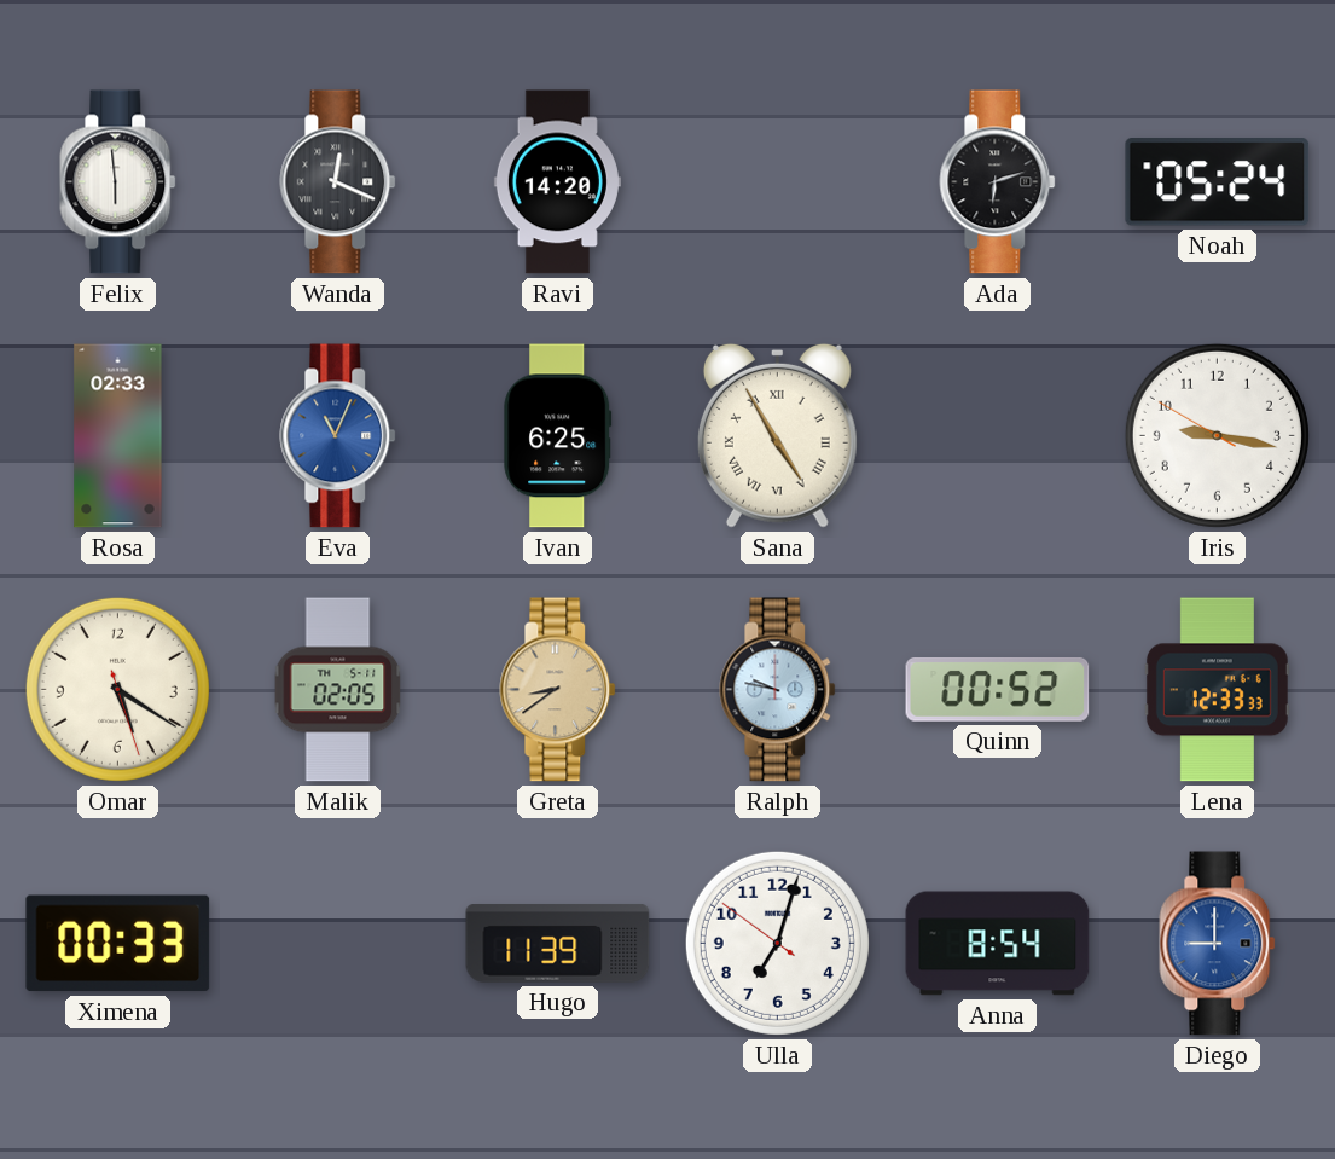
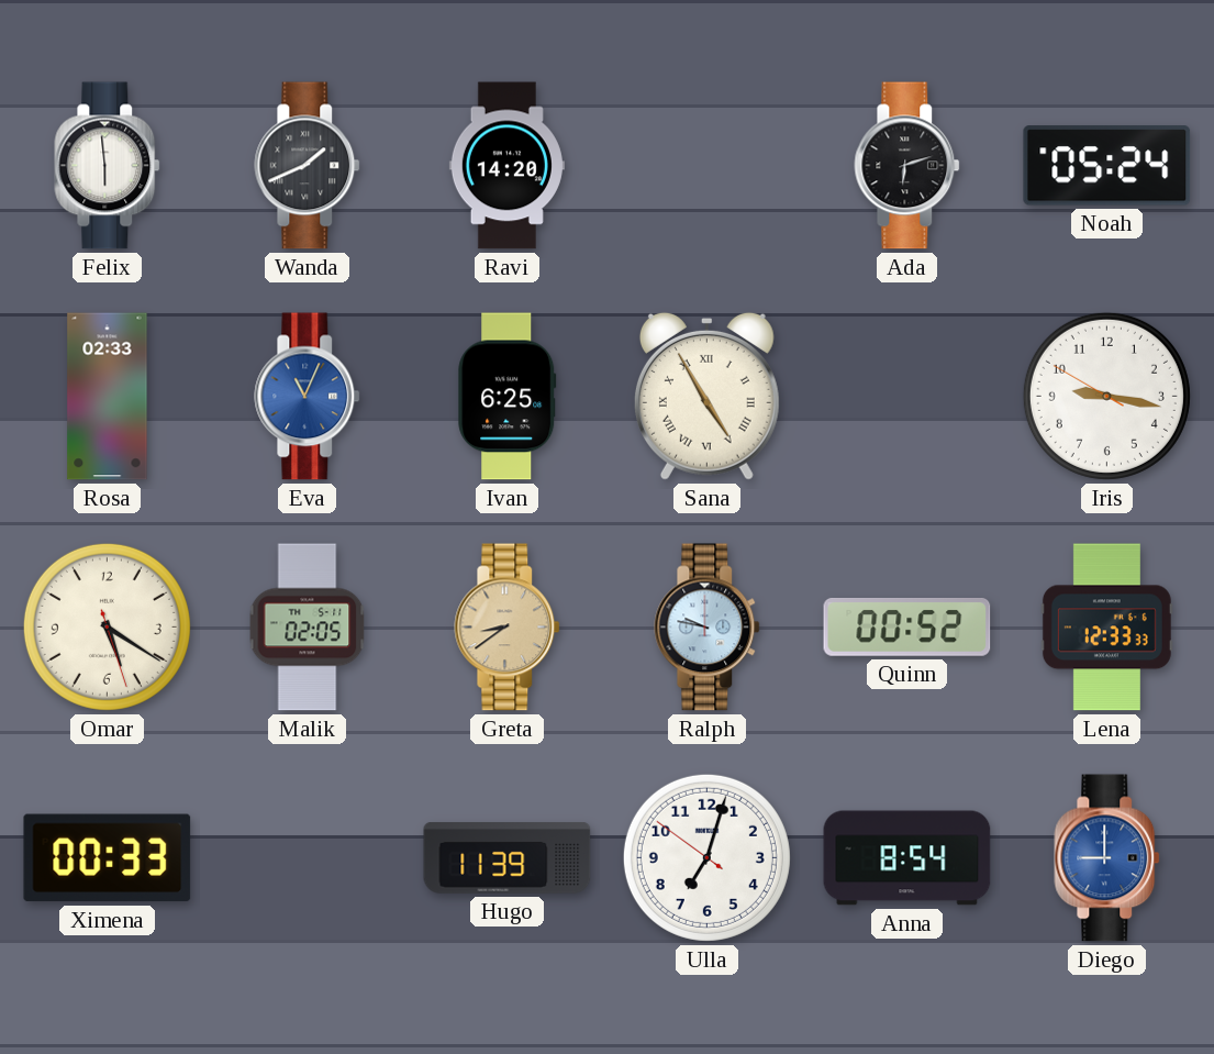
Wanda: 12:19 -> 1:41 (308, 166)
